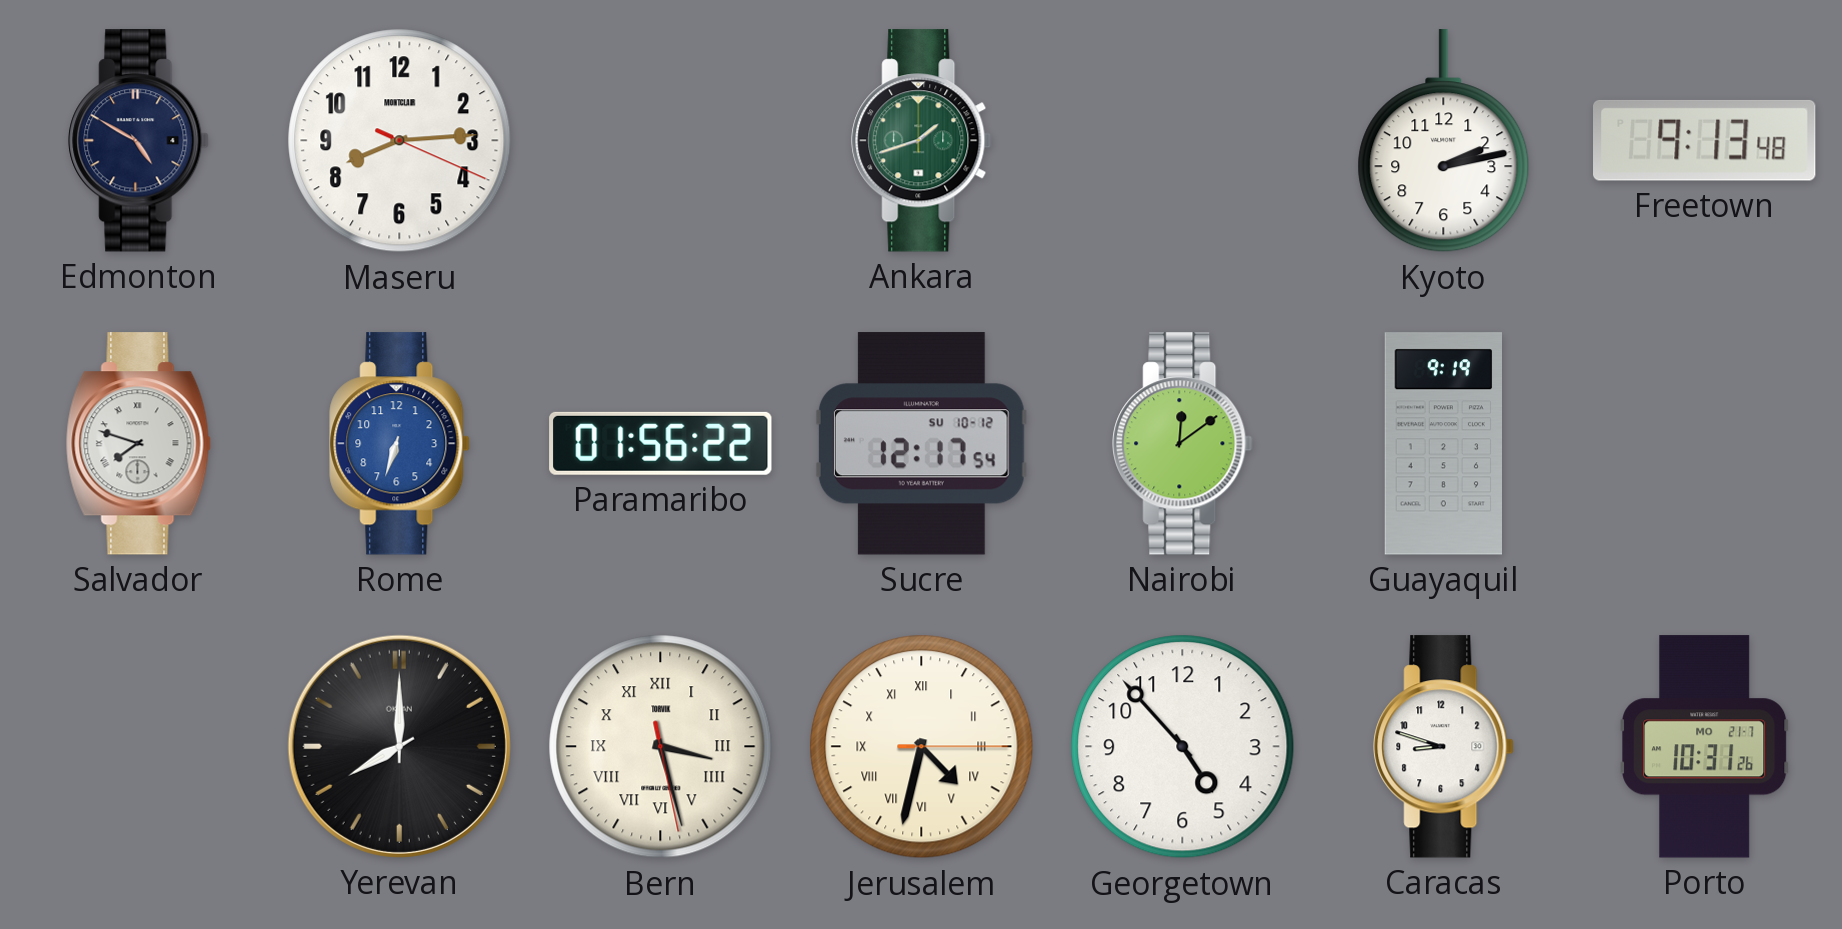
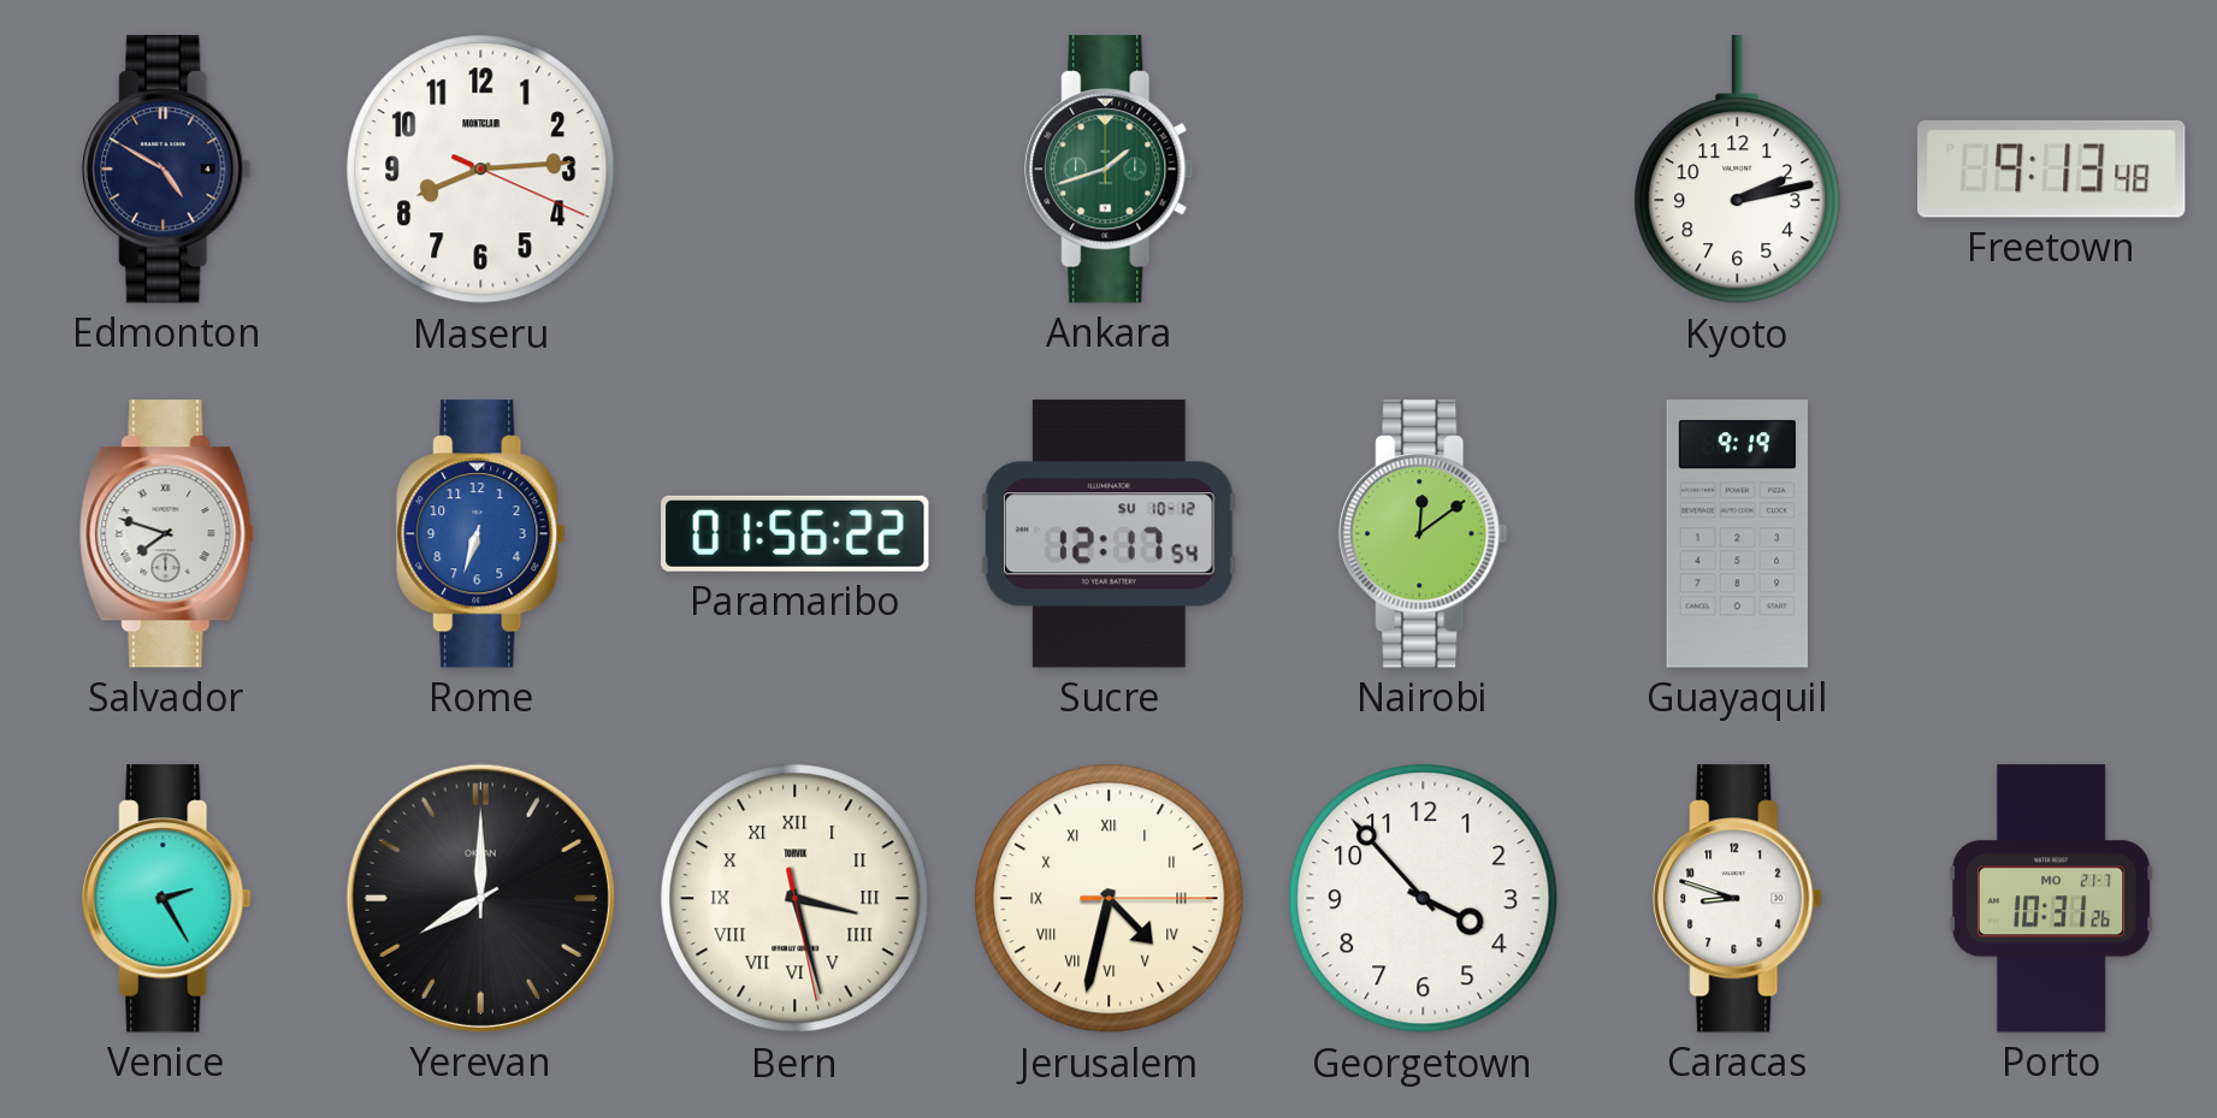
Venice: none -> 2:25 (167, 899)
Georgetown: 4:53 -> 3:53 (1424, 899)
